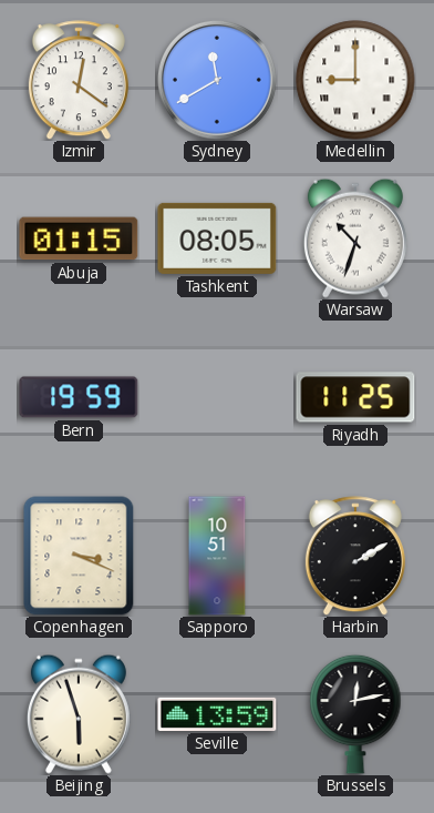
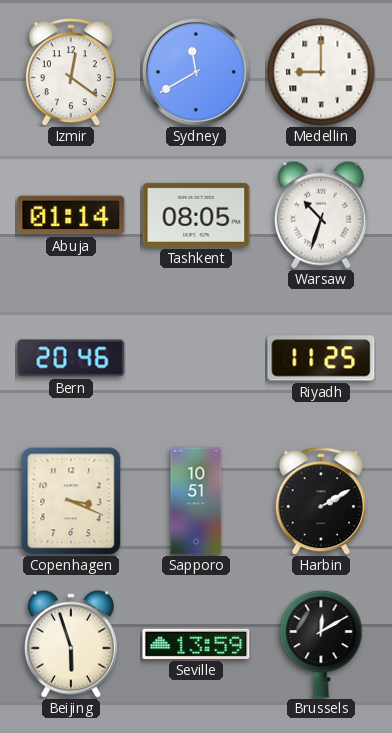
Abuja: 01:15 -> 01:14 (71, 215)
Bern: 19:59 -> 20:46 (71, 358)
Brussels: 12:13 -> 12:10 (321, 644)
